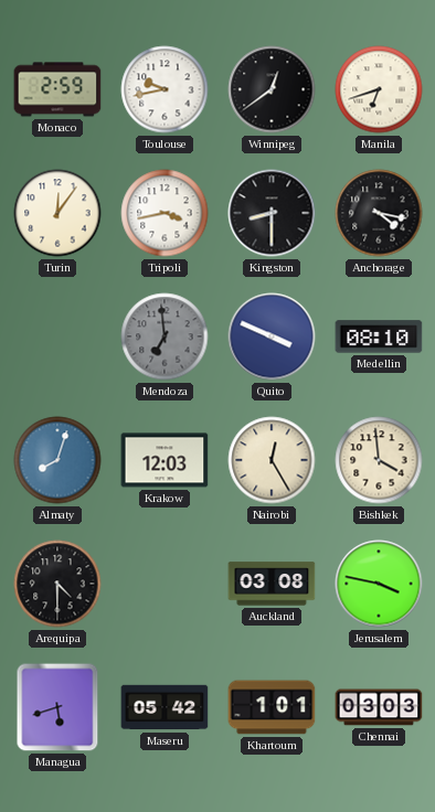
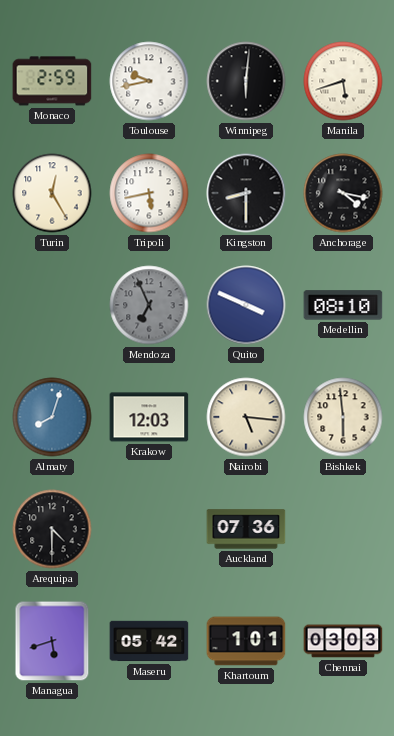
Winnipeg: 12:39 -> 6:01 (246, 81)
Manila: 6:42 -> 5:42 (343, 81)
Turin: 12:06 -> 12:25 (52, 193)
Tripoli: 3:43 -> 5:43 (149, 193)
Mendoza: 6:59 -> 6:56 (149, 305)
Nairobi: 12:25 -> 5:16 (246, 417)
Bishkek: 3:59 -> 5:59 (343, 417)
Auckland: 03:08 -> 07:36 (246, 529)
Jerusalem: 3:47 -> none (379, 584)
